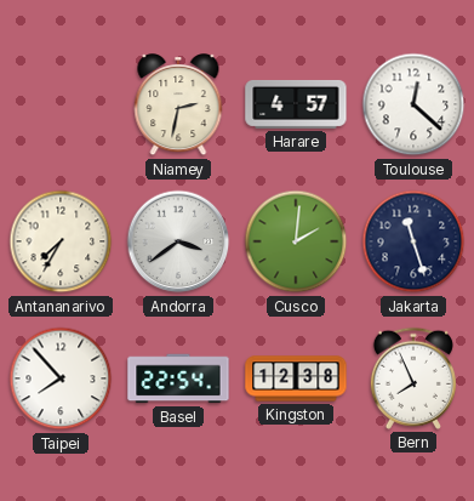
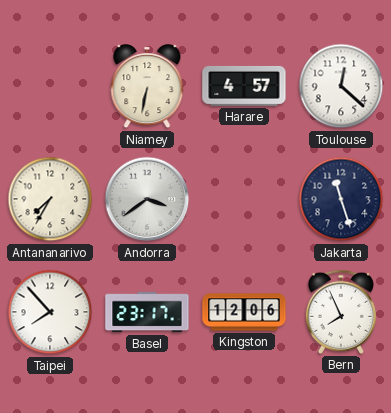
Niamey: 2:32 -> 6:32 (147, 87)
Cusco: 2:01 -> none (296, 241)
Basel: 22:54 -> 23:17 (147, 312)
Kingston: 12:38 -> 12:06 (244, 312)
